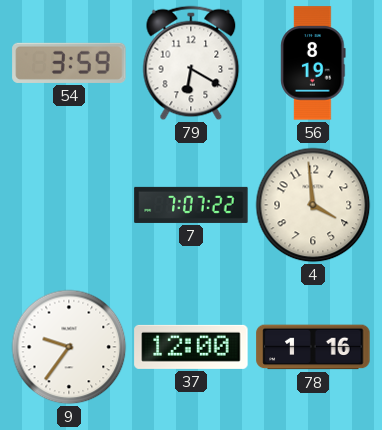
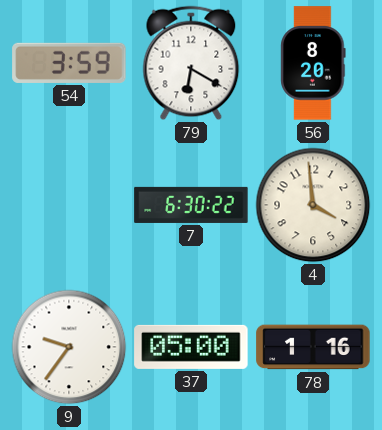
56: 8:19 -> 8:20 (313, 63)
7: 7:07 -> 6:30 (191, 205)
37: 12:00 -> 05:00 (191, 347)
